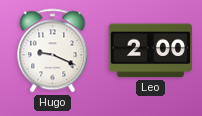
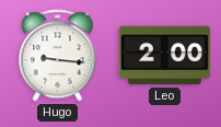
Hugo: 9:19 -> 9:16 (58, 56)
